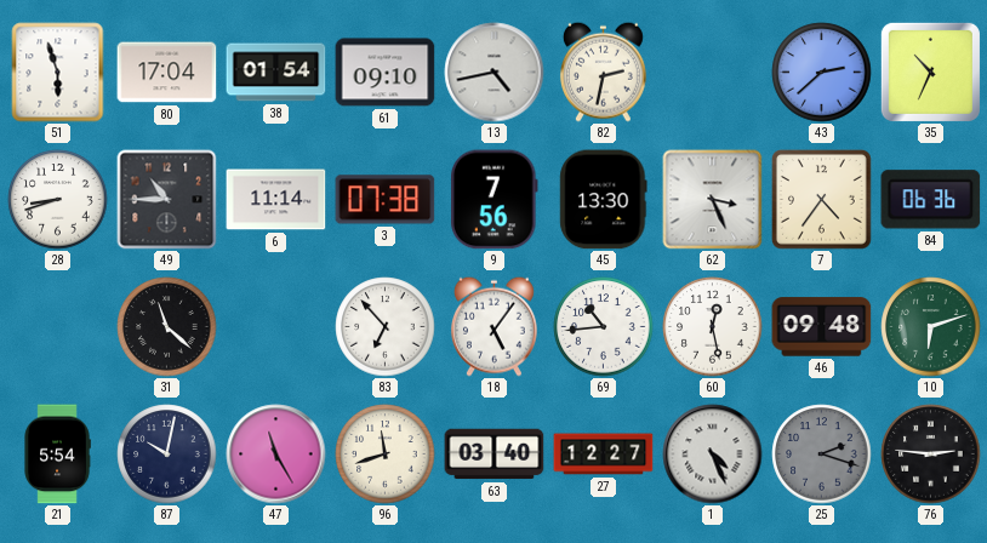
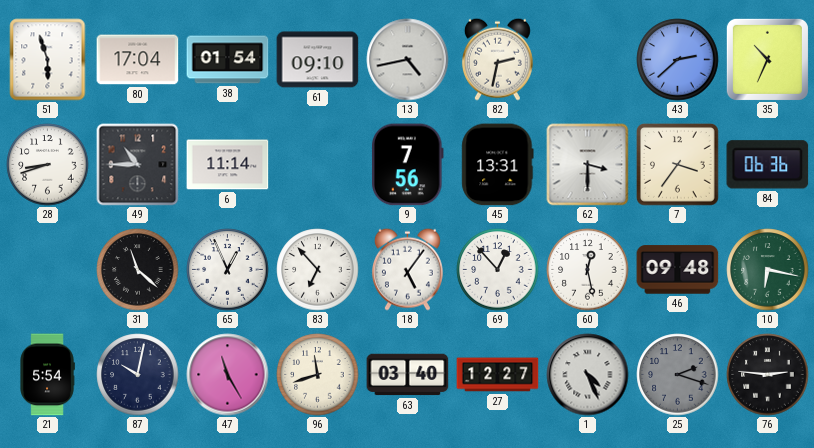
3: 07:38 -> none (386, 200)
45: 13:30 -> 13:31 (498, 165)
62: 3:26 -> 3:30 (588, 165)
7: 4:36 -> 3:36 (678, 165)
65: none -> 12:56 (228, 270)
69: 10:44 -> 12:53 (498, 270)
10: 6:12 -> 6:17 (768, 270)
